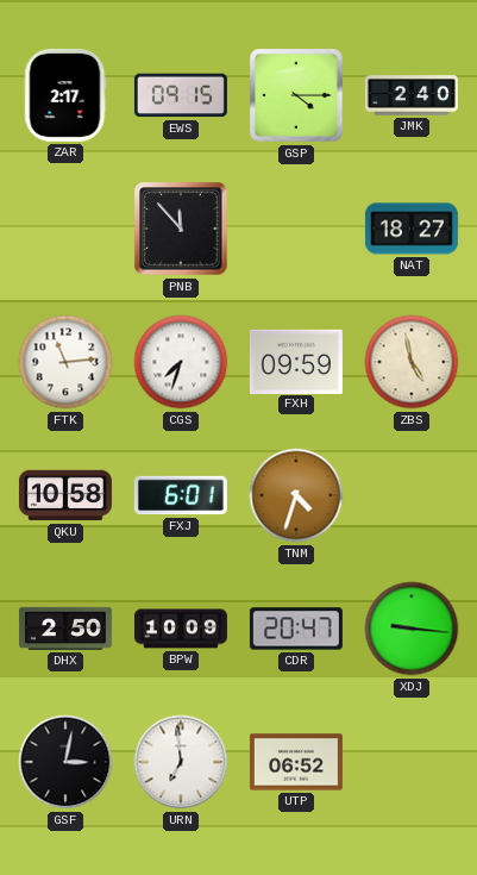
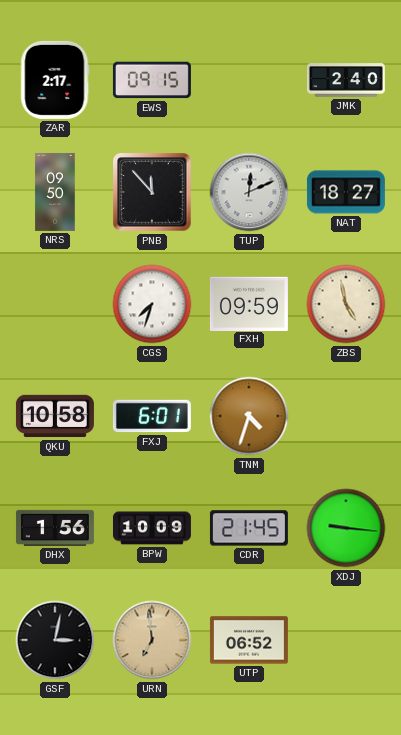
GSP: 4:15 -> none (296, 95)
NRS: none -> 09:50 (55, 192)
TUP: none -> 12:11 (249, 192)
FTK: 11:14 -> none (65, 362)
DHX: 2:50 -> 1:56 (55, 528)
CDR: 20:47 -> 21:45 (249, 528)
URN dial: white -> champagne (152, 640)
